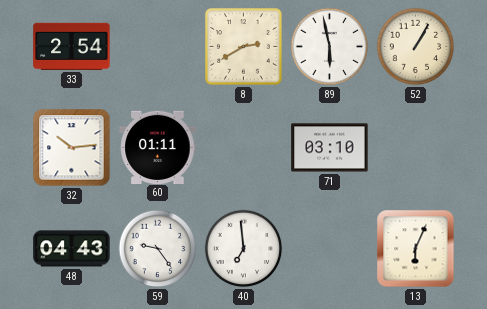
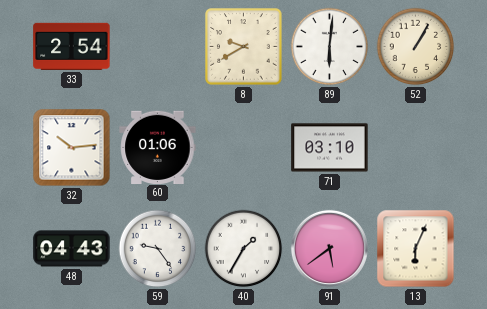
8: 2:40 -> 9:40 (244, 47)
89: 5:58 -> 6:01 (330, 47)
60: 01:11 -> 01:06 (158, 147)
40: 6:59 -> 1:35 (244, 249)
91: none -> 5:39 (329, 248)
